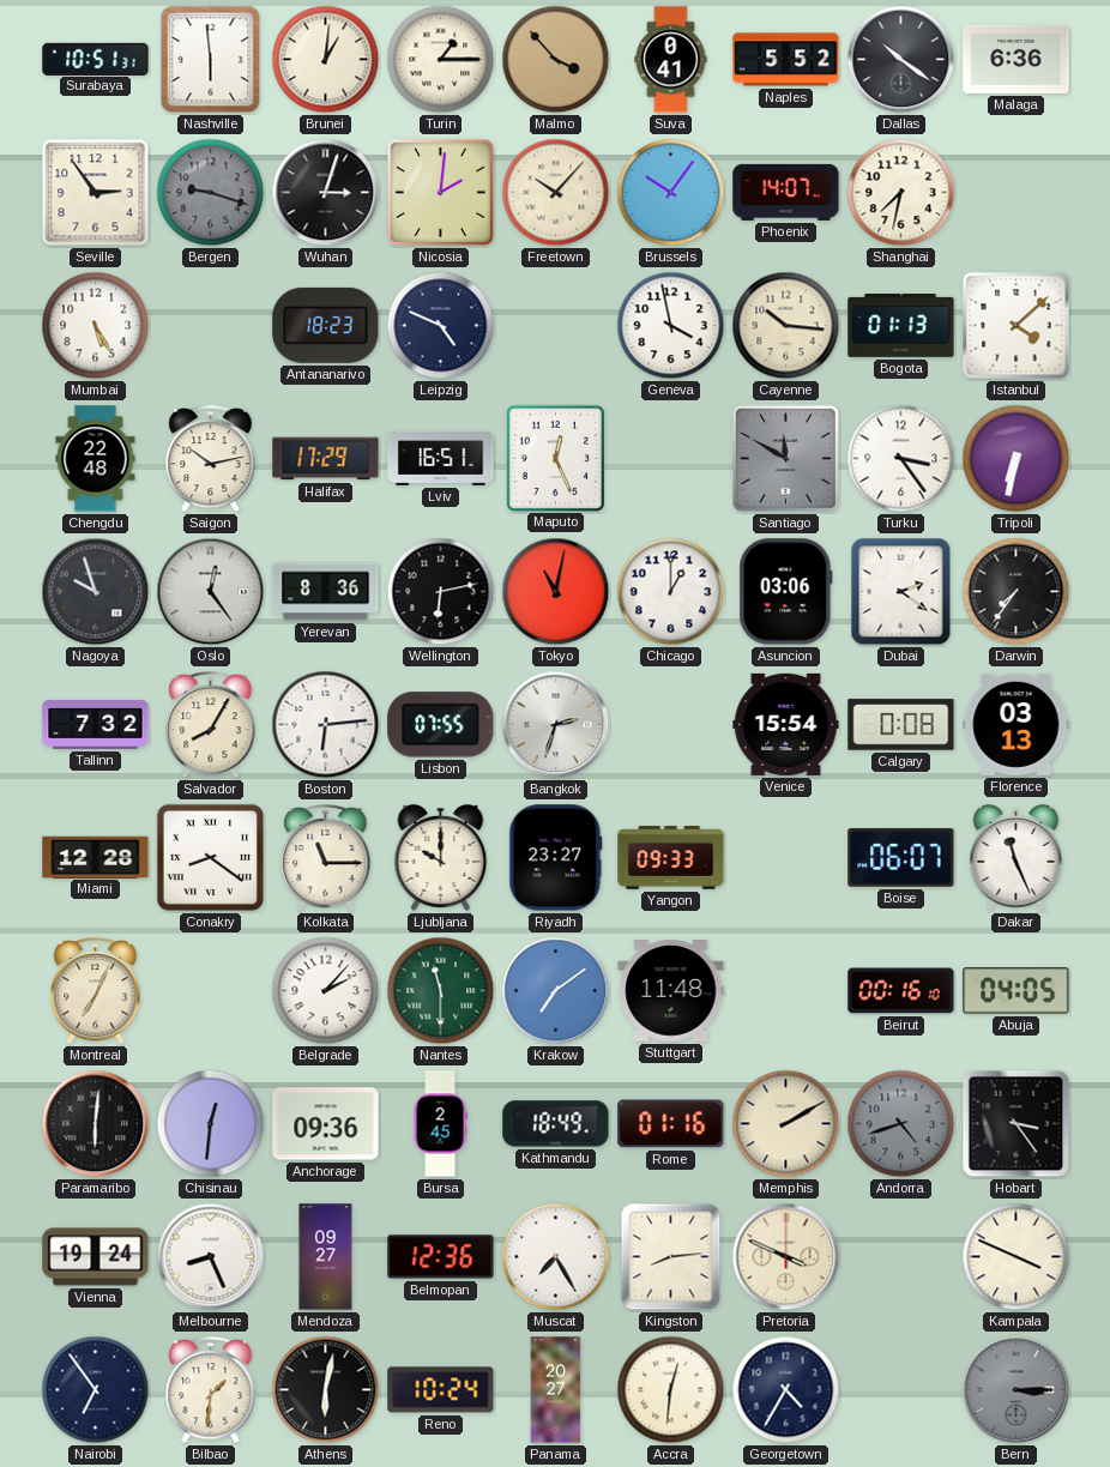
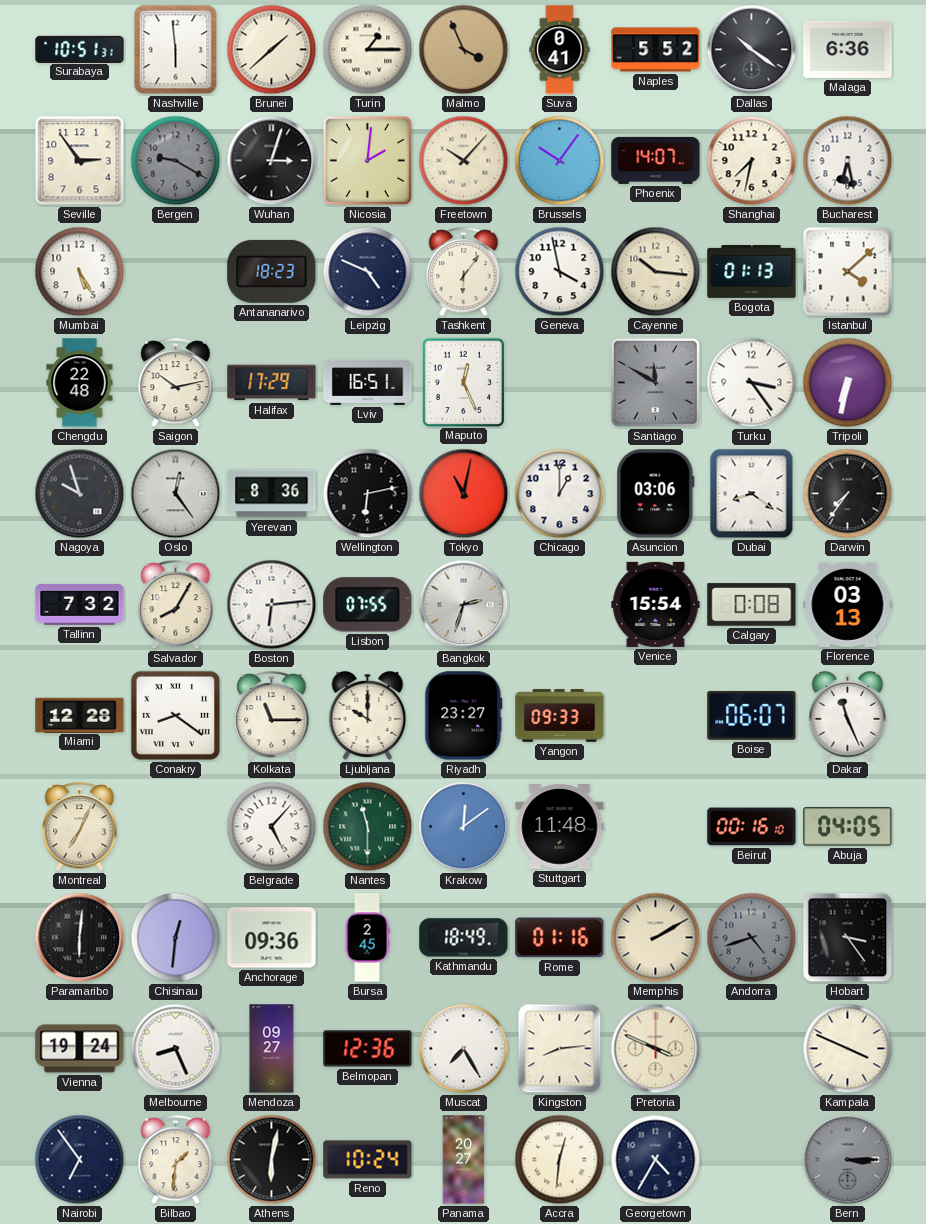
Brunei: 1:01 -> 1:38 (272, 50)
Malmo: 3:53 -> 3:56 (464, 50)
Bergen: 9:18 -> 9:20 (176, 161)
Bucharest: none -> 6:28 (848, 161)
Tashkent: none -> 6:06 (464, 273)
Dubai: 2:21 -> 8:21 (752, 494)
Belgrade: 2:07 -> 5:07 (272, 827)
Krakow: 7:09 -> 12:09 (464, 827)
